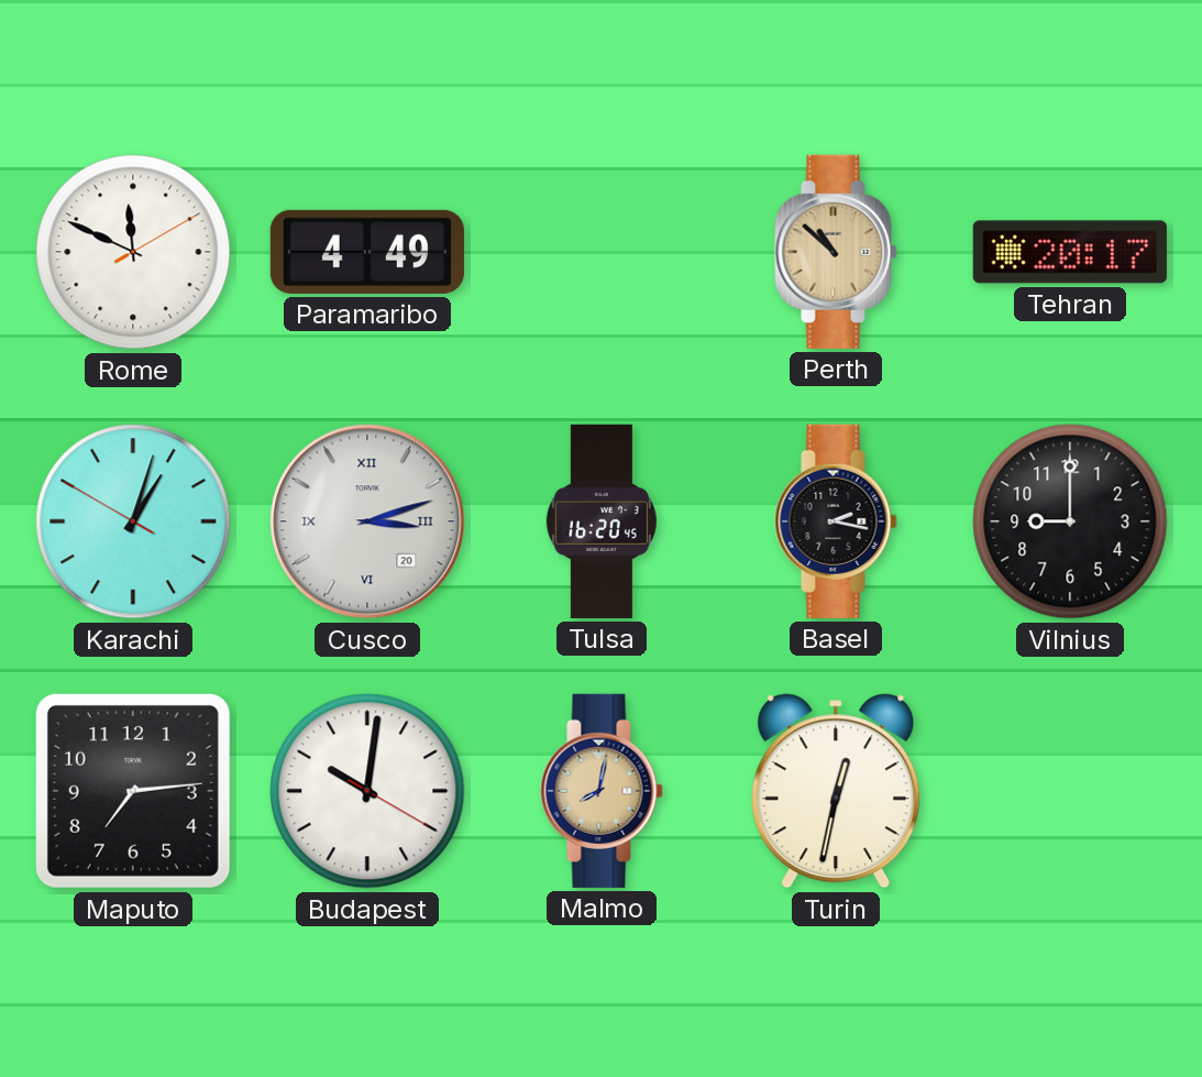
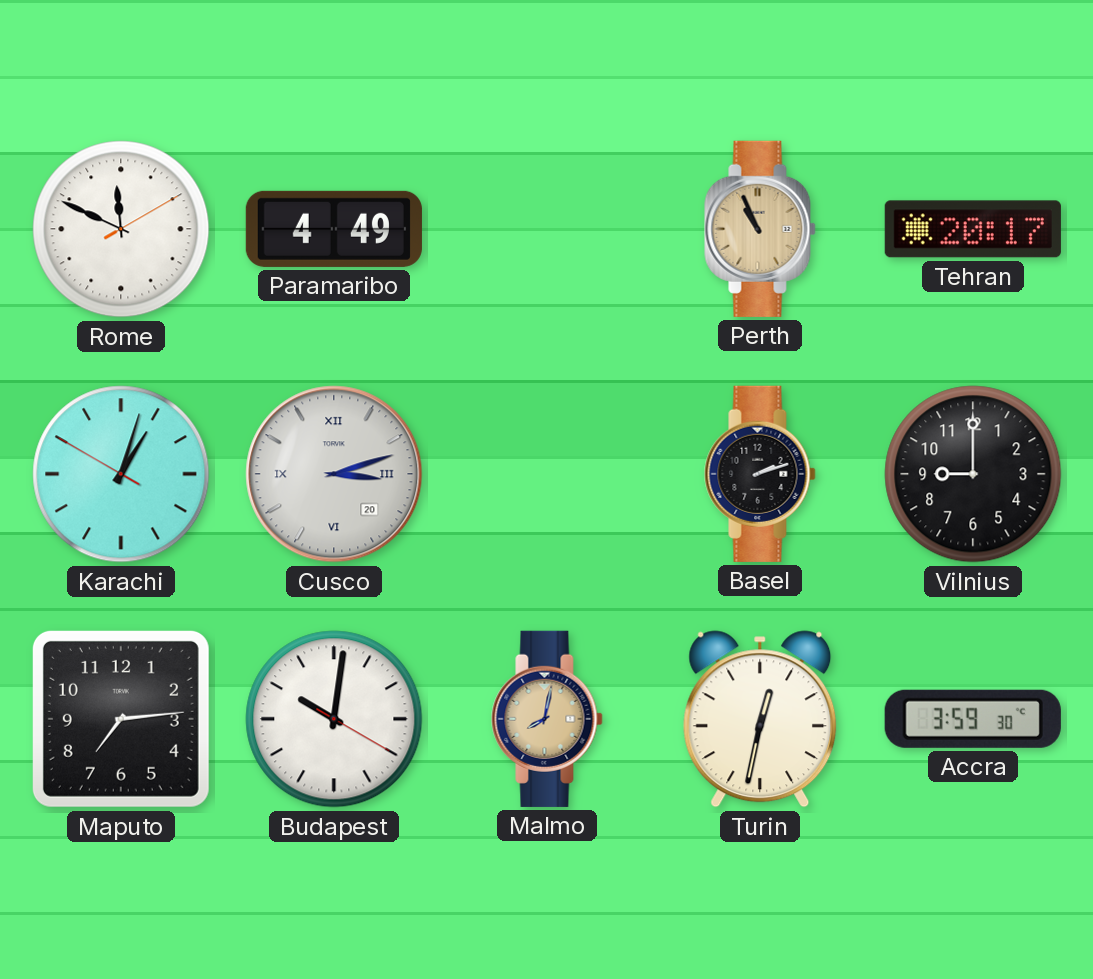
Perth: 10:52 -> 10:56 (760, 229)
Tulsa: 16:20 -> none (602, 521)
Basel: 2:17 -> 2:12 (760, 474)
Accra: none -> 3:59 (973, 719)
